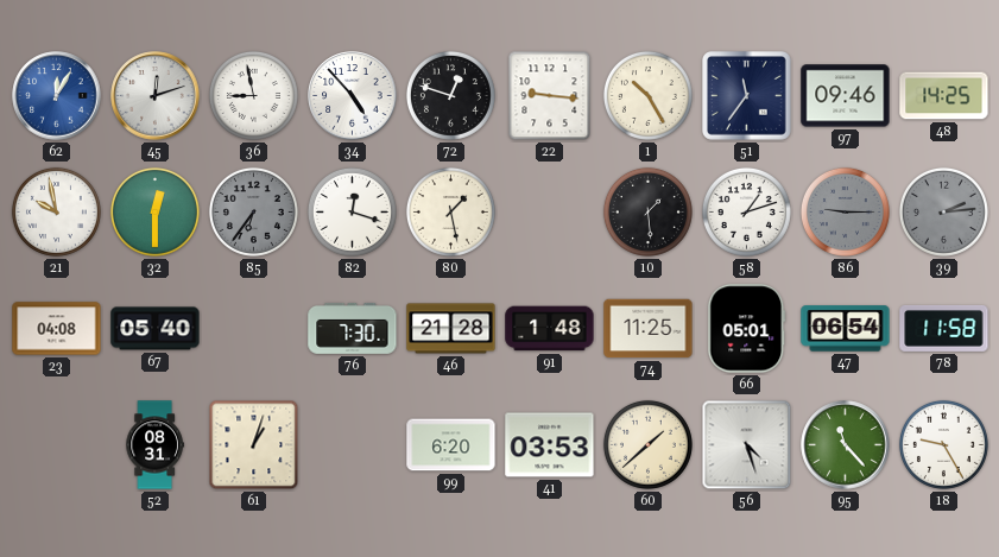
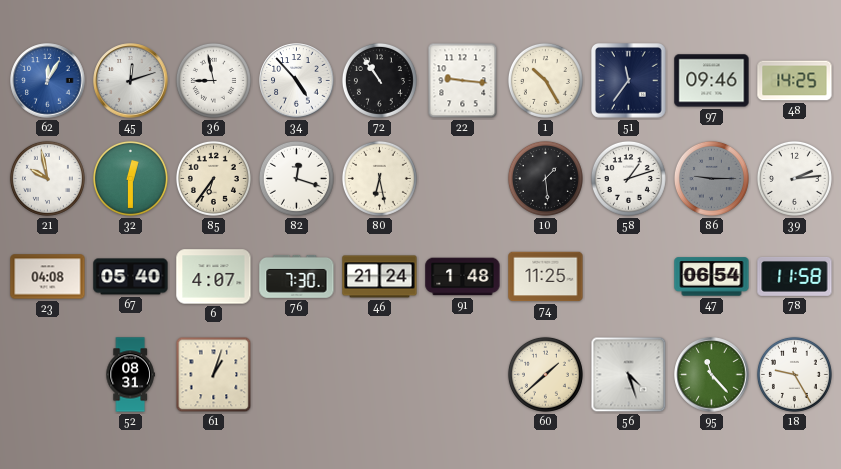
72: 12:48 -> 10:54 (379, 80)
85 dial: grey -> cream (213, 178)
80: 1:28 -> 6:28 (379, 178)
39 dial: grey -> white (794, 178)
6: none -> 4:07 (214, 277)
46: 21:28 -> 21:24 (380, 277)
66: 05:01 -> none (747, 329)
99: 6:20 -> none (451, 445)
41: 03:53 -> none (550, 445)
